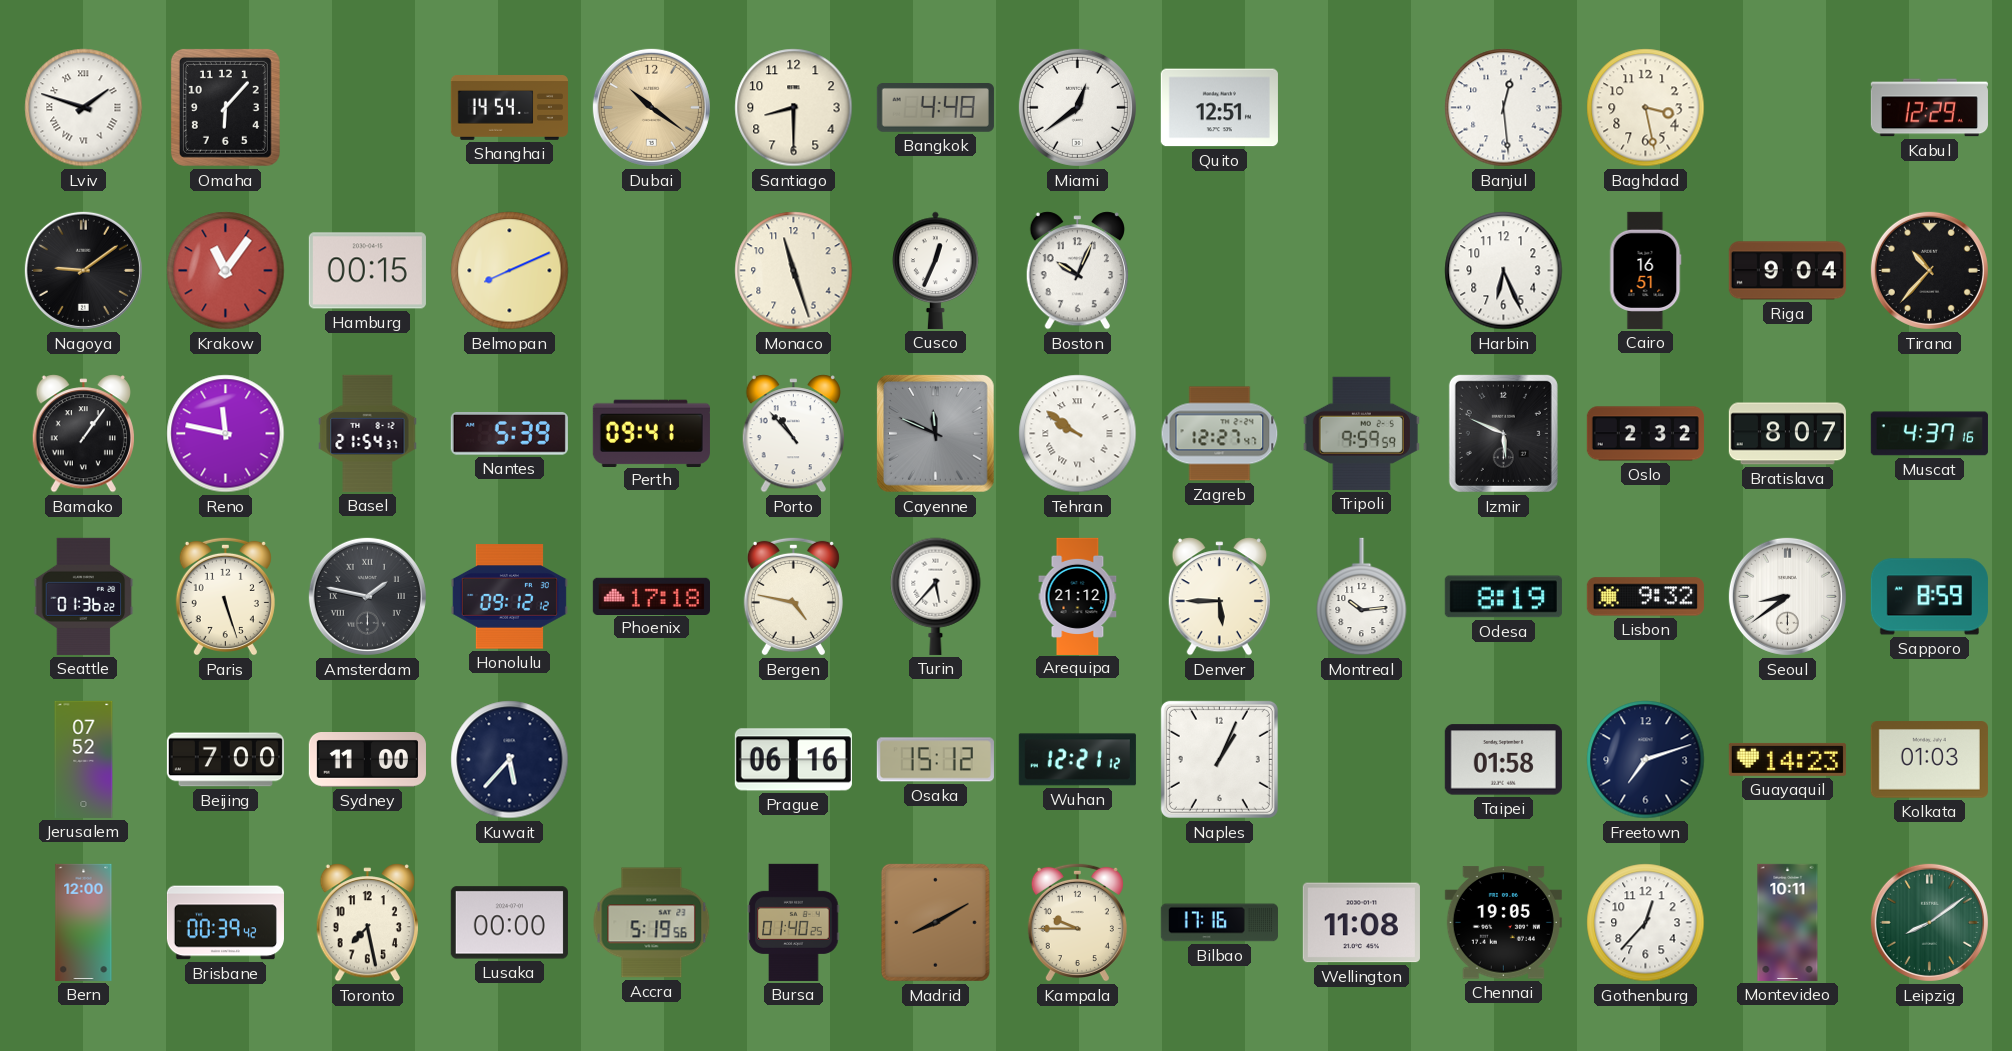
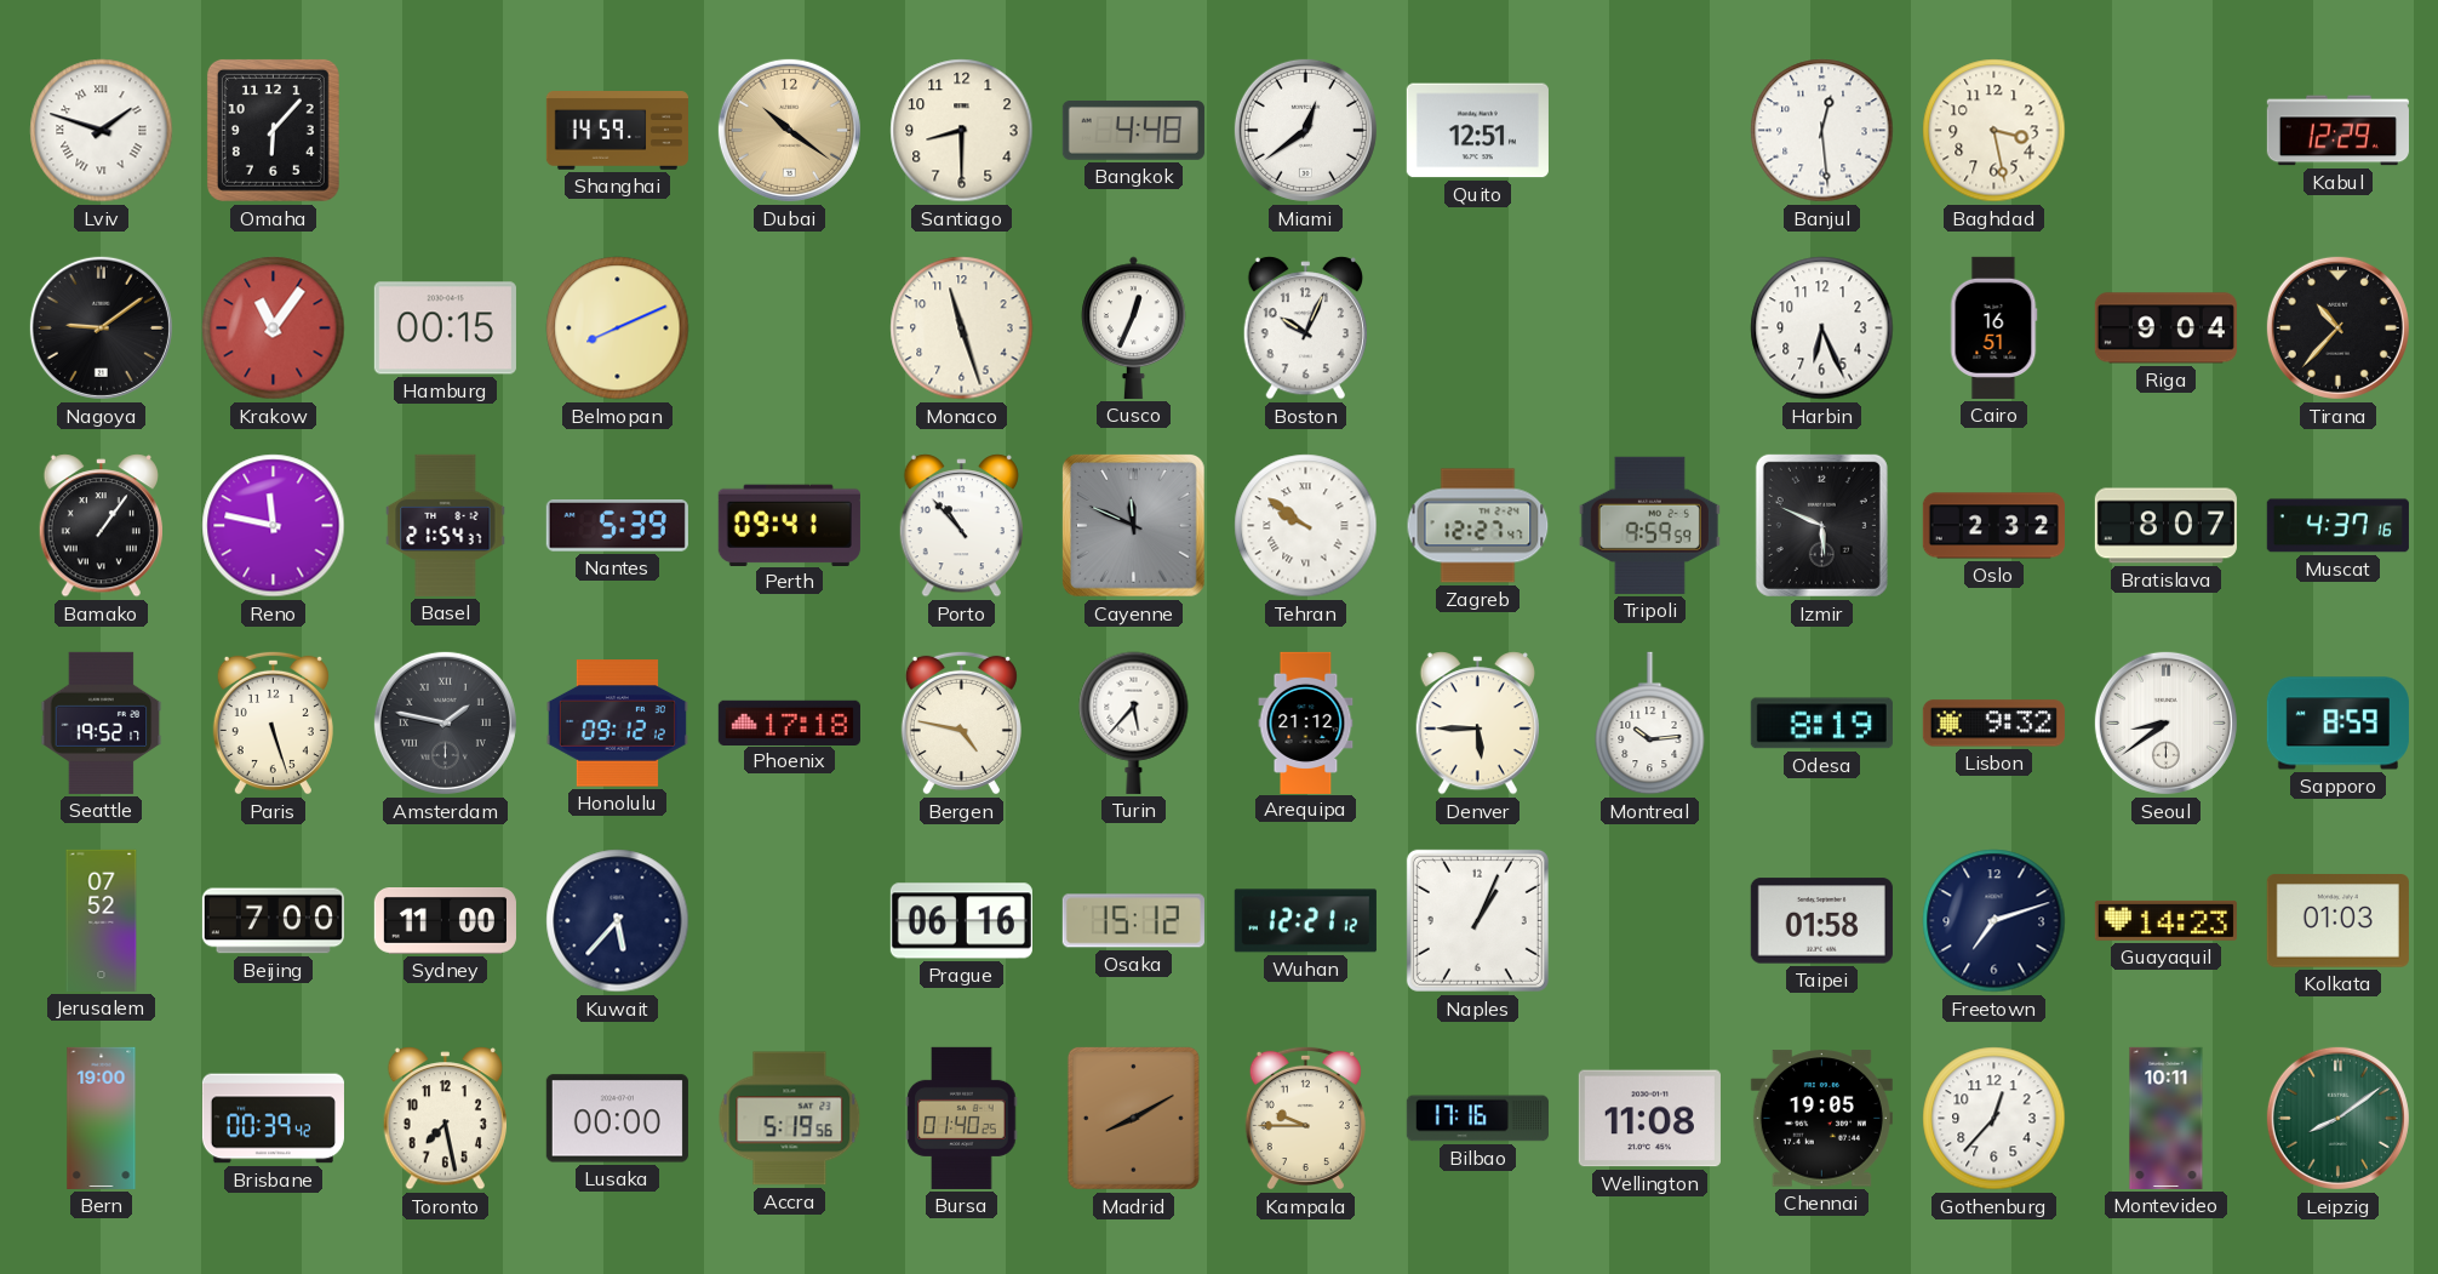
Shanghai: 14:54 -> 14:59 (617, 131)
Seattle: 01:36 -> 19:52 (102, 722)
Bern: 12:00 -> 19:00 (102, 1118)
